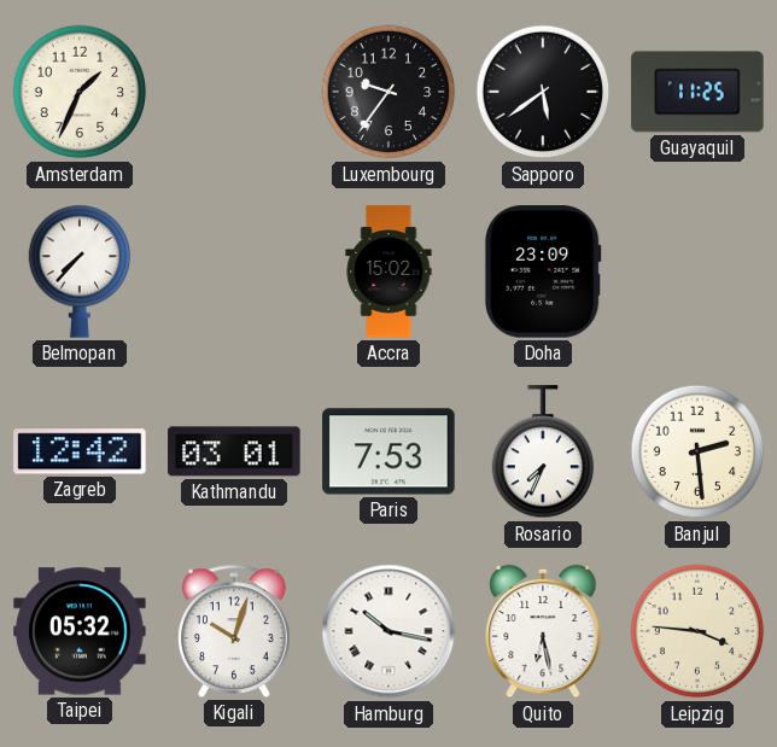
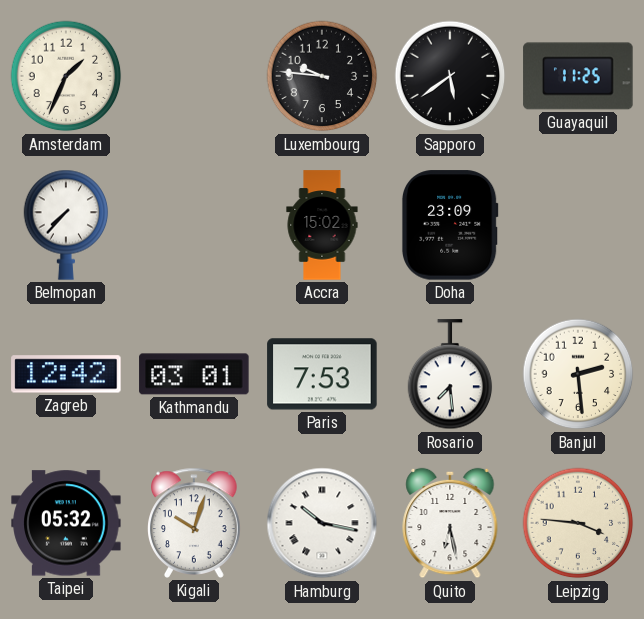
Luxembourg: 9:36 -> 9:46 (322, 76)
Rosario: 7:34 -> 7:29 (450, 375)
